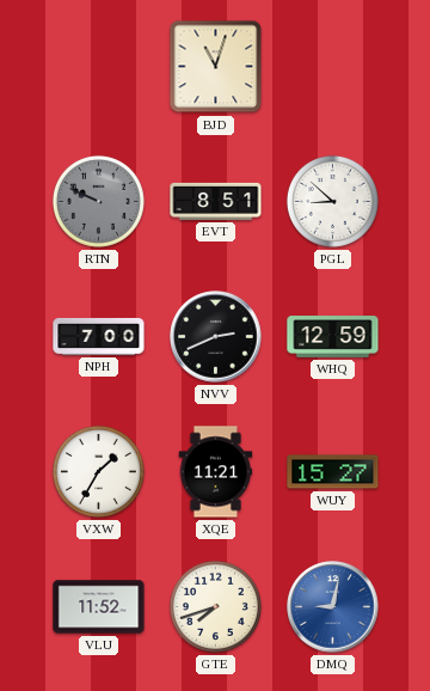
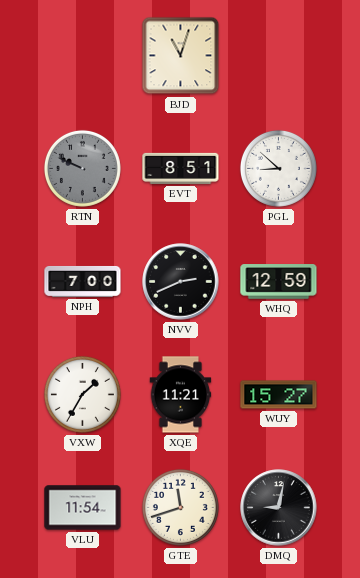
VLU: 11:52 -> 11:54 (83, 508)
GTE: 7:42 -> 11:42 (180, 507)
DMQ dial: blue -> black (279, 508)
